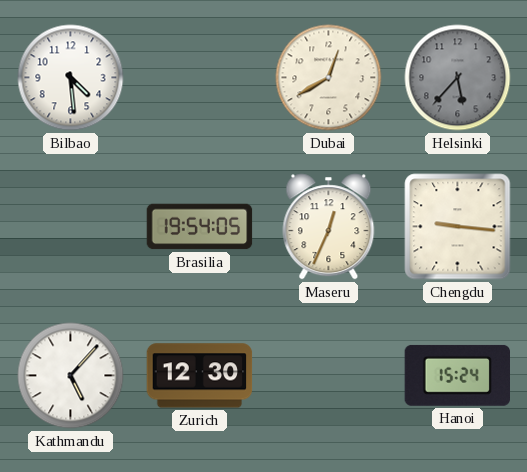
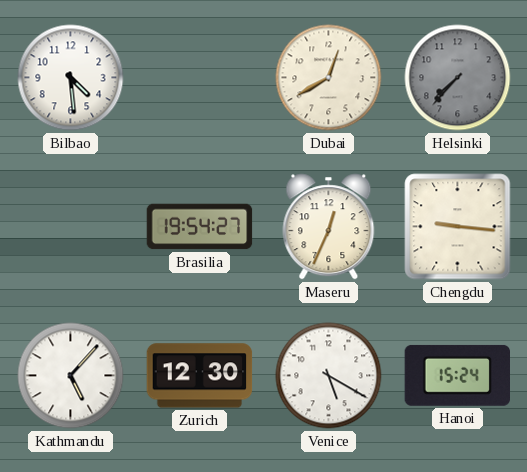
Helsinki: 5:37 -> 7:37 (458, 78)
Brasilia: 19:54:05 -> 19:54:27 (200, 227)
Venice: none -> 5:20 (329, 376)
